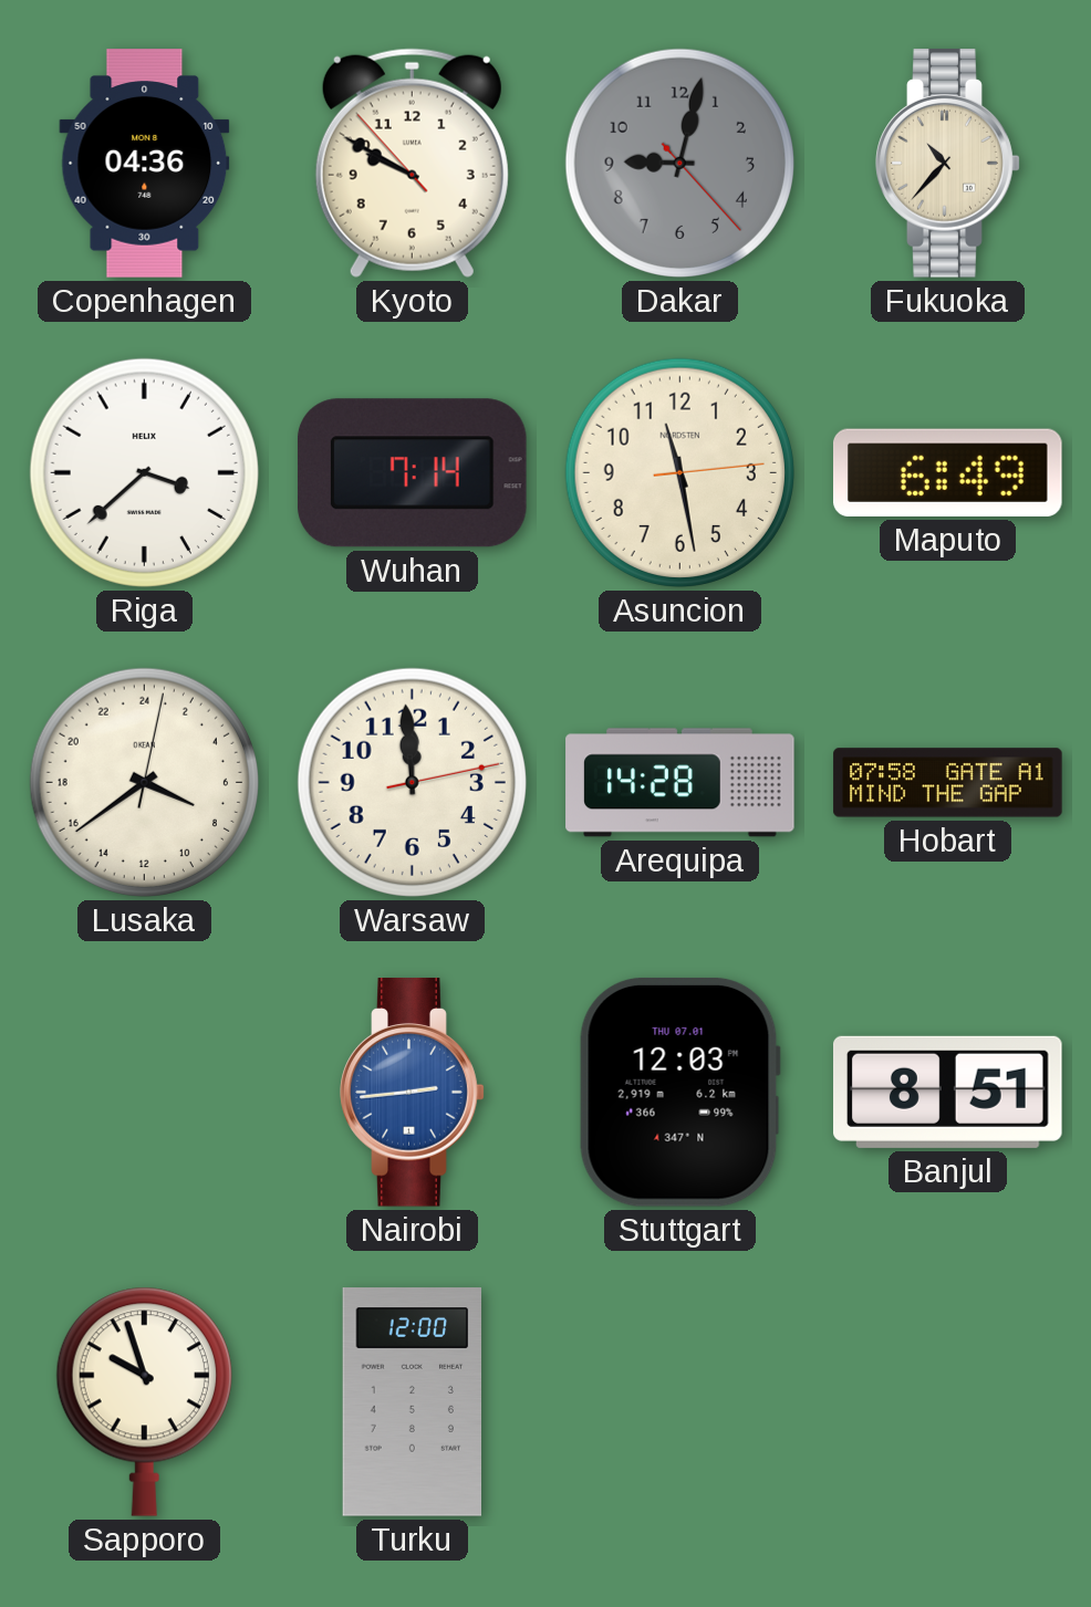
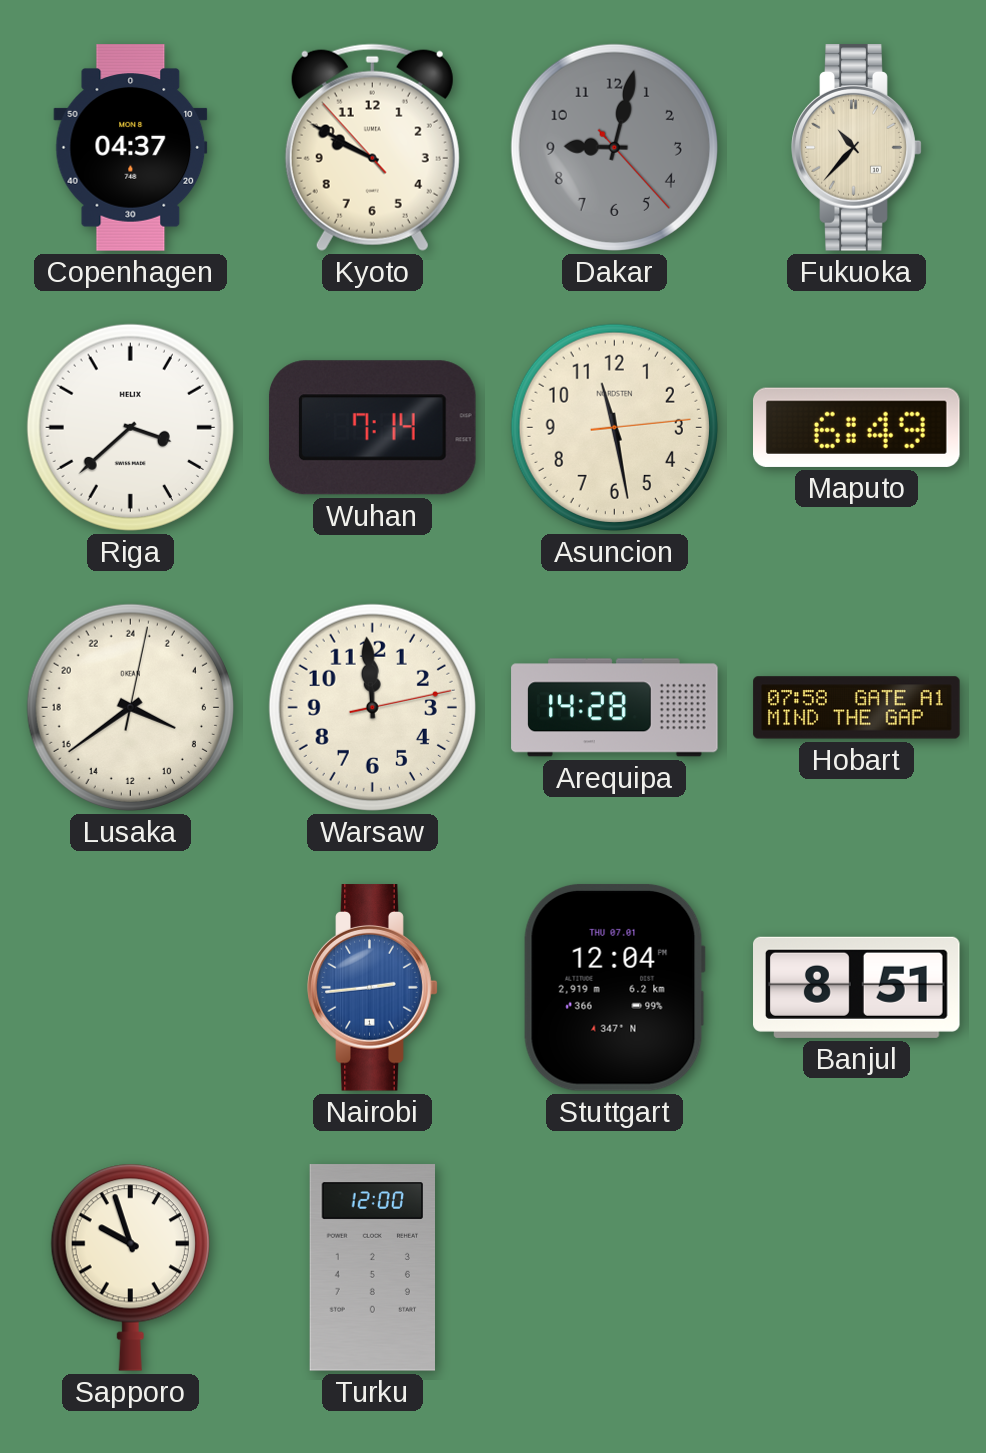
Copenhagen: 04:36 -> 04:37 (131, 148)
Stuttgart: 12:03 -> 12:04 (614, 987)
